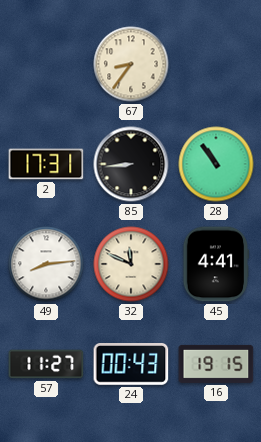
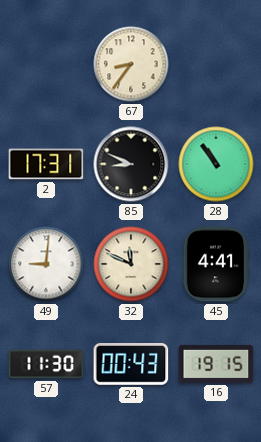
85: 8:44 -> 8:49 (131, 164)
49: 8:14 -> 9:01 (46, 264)
57: 11:27 -> 11:30 (46, 364)
